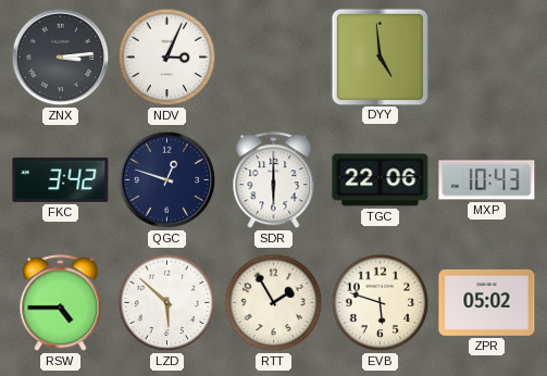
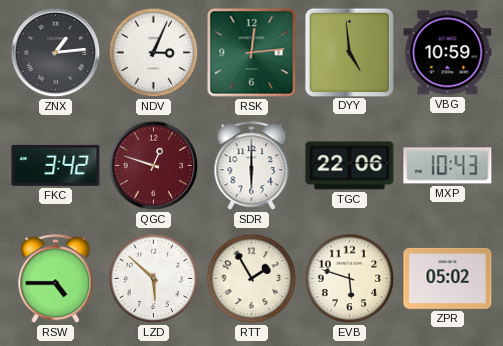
ZNX: 3:14 -> 1:14 (56, 53)
RSK: none -> 12:14 (252, 53)
VBG: none -> 10:59 (448, 53)
QGC dial: navy -> burgundy (154, 166)
